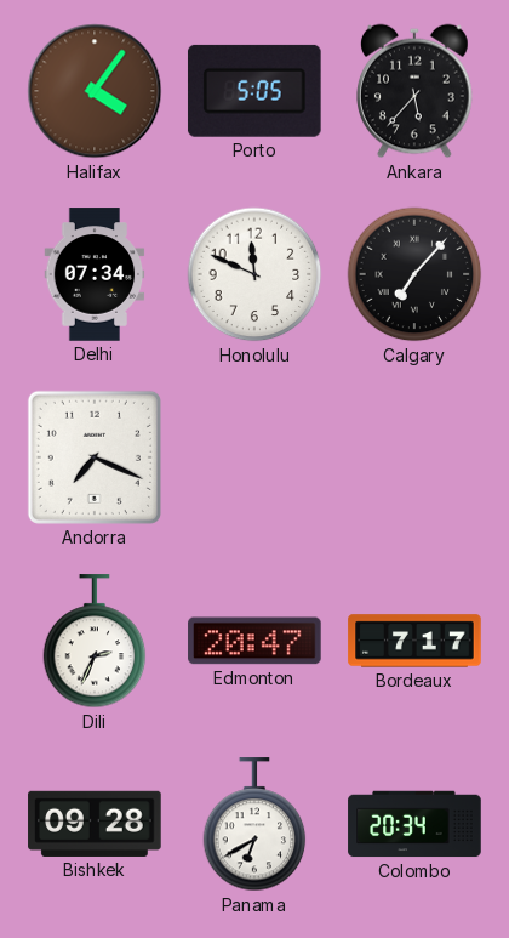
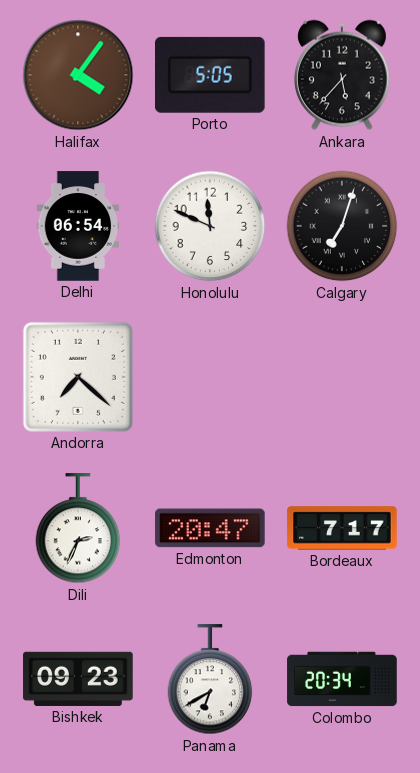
Delhi: 07:34 -> 06:54 (78, 226)
Calgary: 7:07 -> 7:03 (342, 226)
Andorra: 7:19 -> 7:22 (78, 377)
Bishkek: 09:28 -> 09:23 (78, 679)
